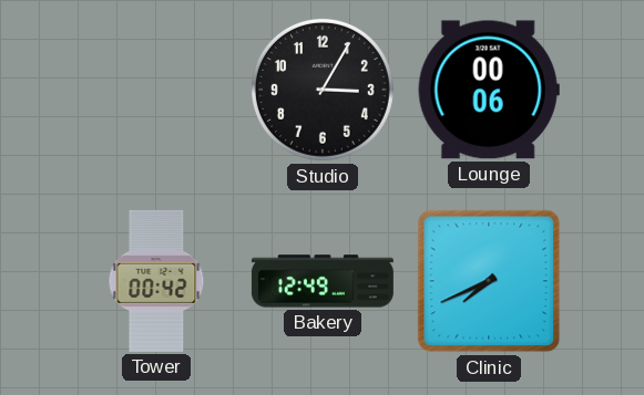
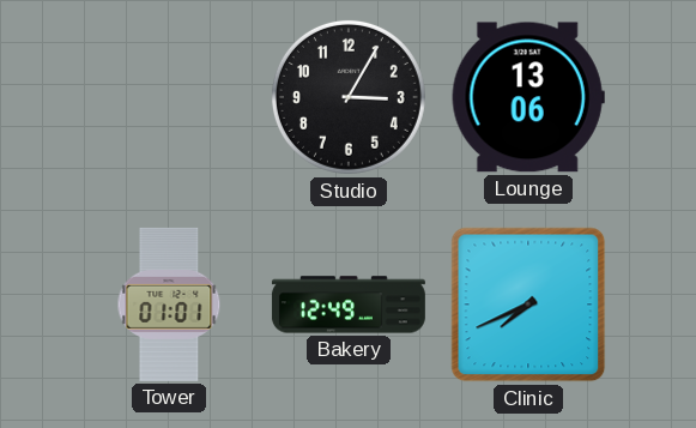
Lounge: 00:06 -> 13:06 (528, 97)
Tower: 00:42 -> 01:01 (169, 305)
